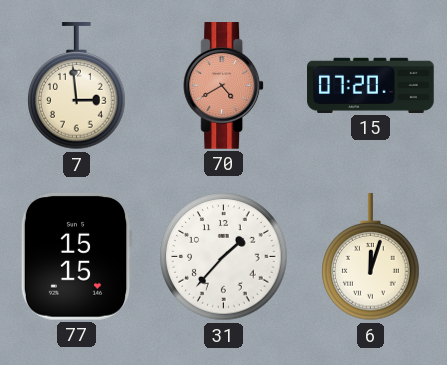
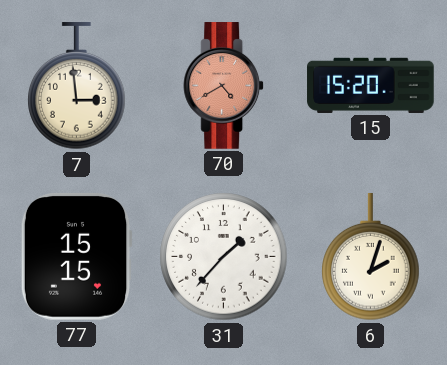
15: 07:20 -> 15:20 (371, 85)
6: 12:03 -> 2:03 (371, 257)
